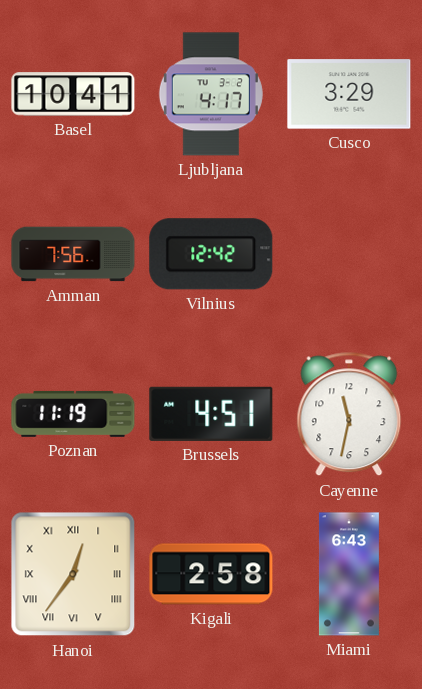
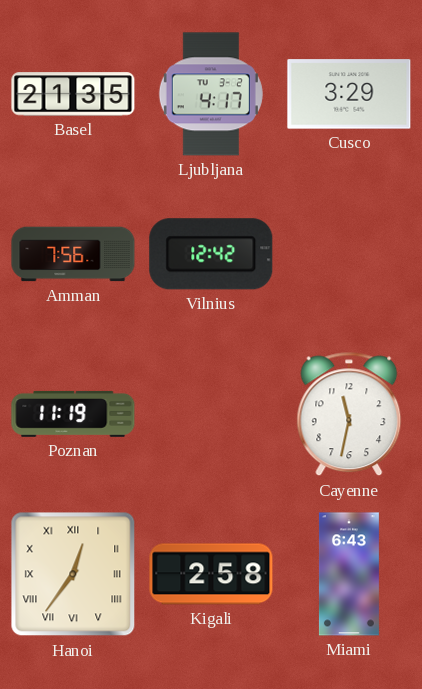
Basel: 10:41 -> 21:35 (73, 94)
Brussels: 4:51 -> none (211, 414)
